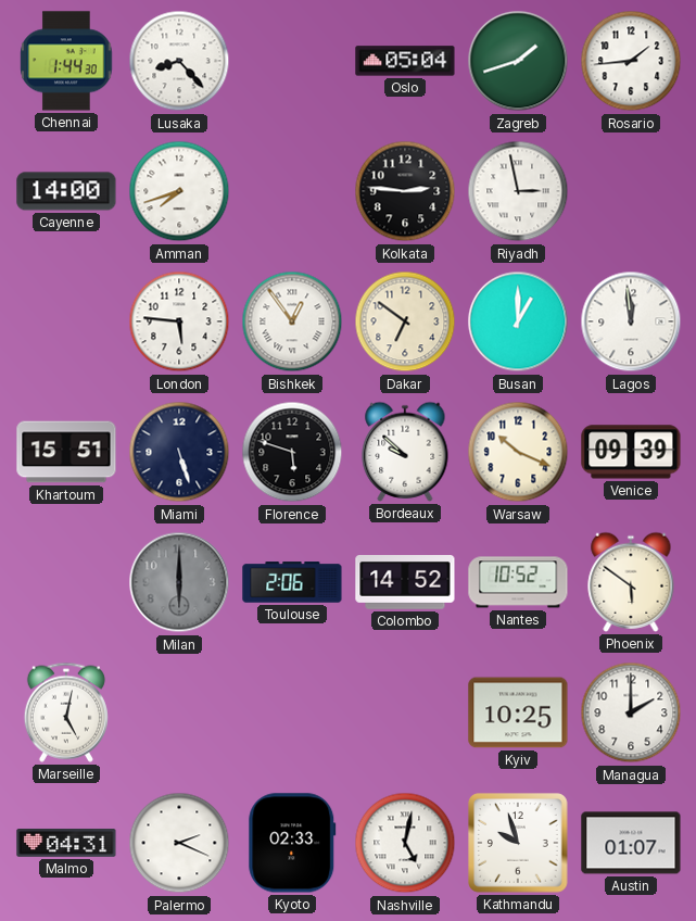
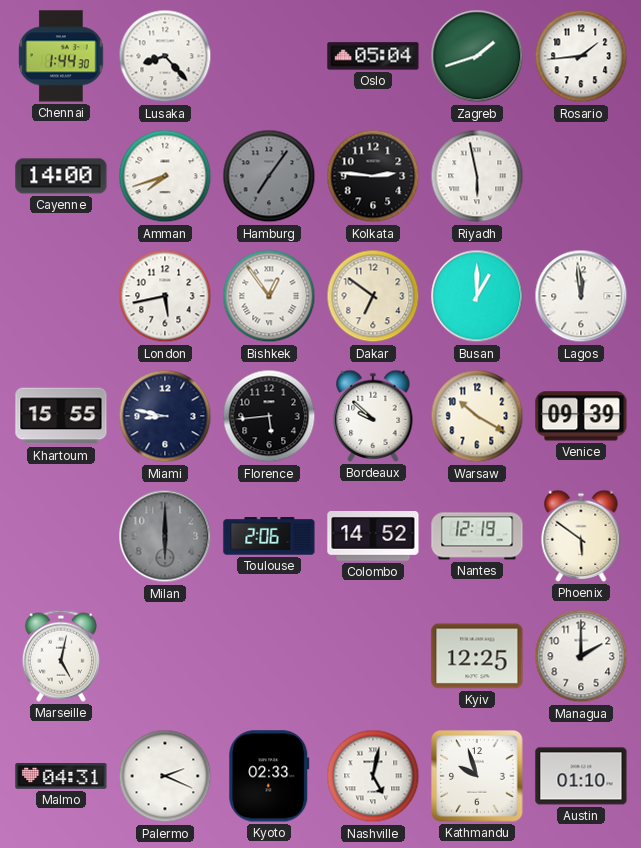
Hamburg: none -> 7:06 (269, 176)
Riyadh: 2:58 -> 5:58 (477, 176)
London: 5:46 -> 5:43 (165, 296)
Khartoum: 15:51 -> 15:55 (61, 416)
Miami: 5:27 -> 8:47 (165, 416)
Florence: 5:48 -> 5:44 (269, 416)
Warsaw: 10:19 -> 10:20 (477, 416)
Nantes: 10:52 -> 12:19 (477, 536)
Kyiv: 10:25 -> 12:25 (477, 656)
Austin: 01:07 -> 01:10 (581, 776)
